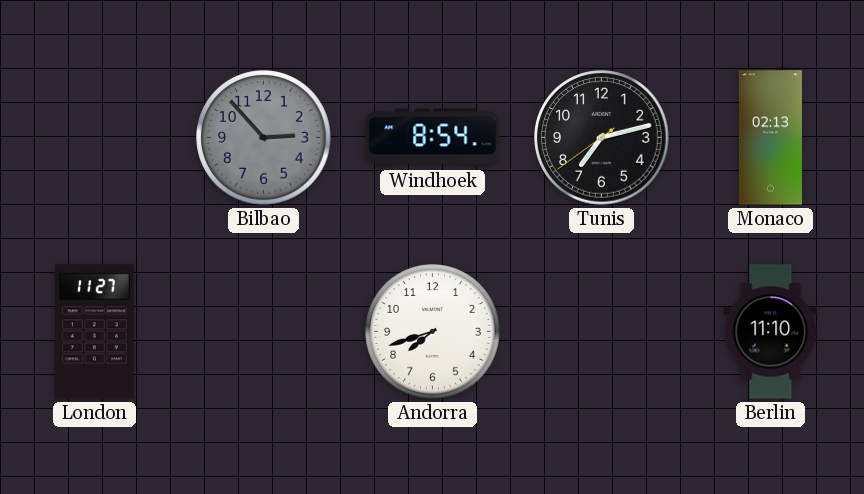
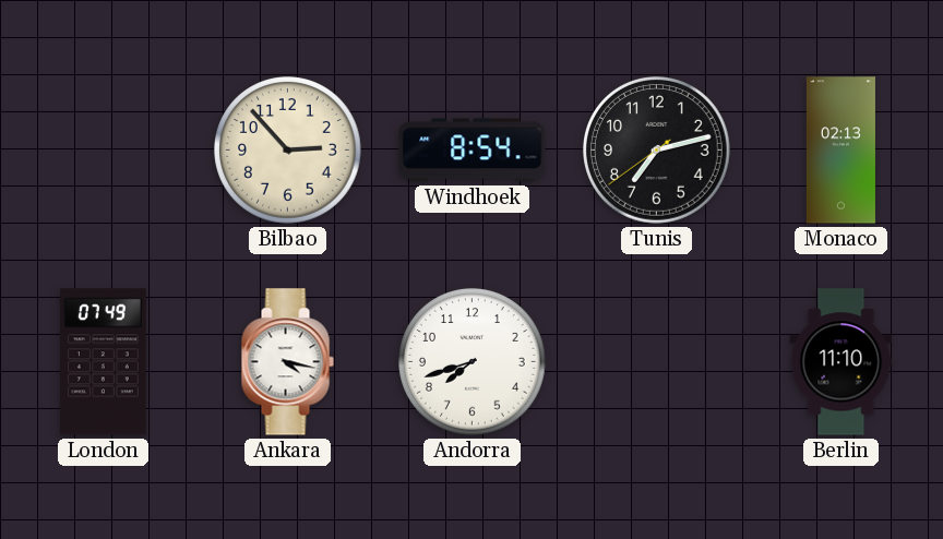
Bilbao dial: grey -> cream (288, 151)
London: 11:27 -> 07:49 (103, 362)
Ankara: none -> 4:17 (287, 362)
